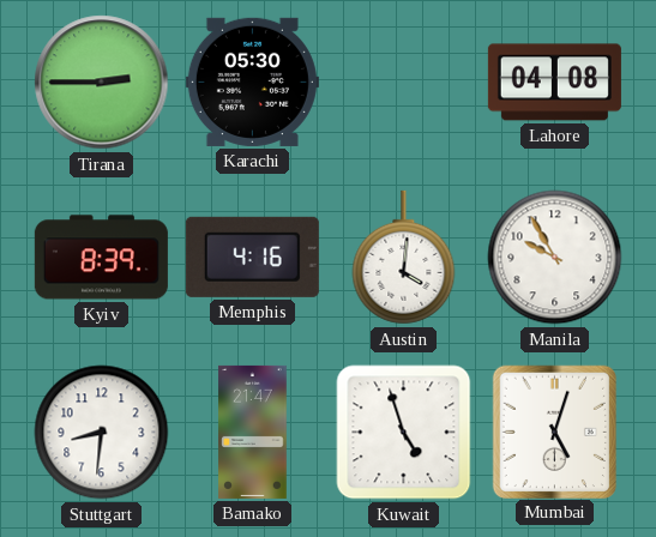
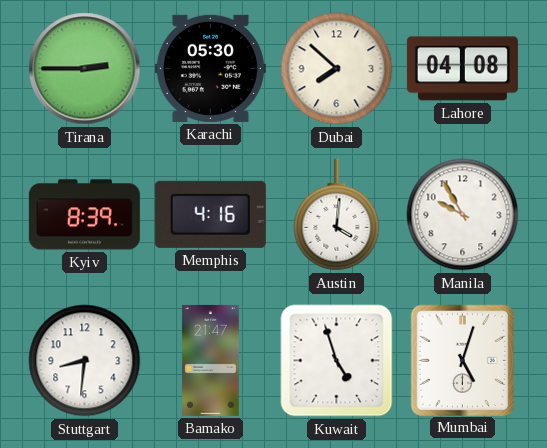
Dubai: none -> 7:52 (337, 69)
